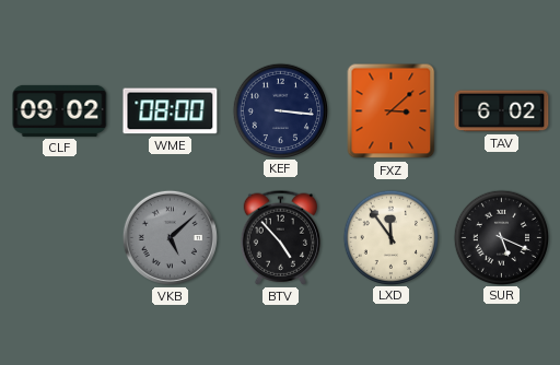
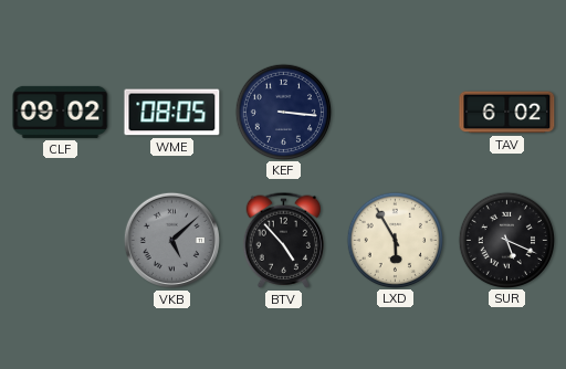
WME: 08:00 -> 08:05 (172, 113)
FXZ: 3:08 -> none (392, 111)
LXD: 11:54 -> 5:55 (395, 240)
